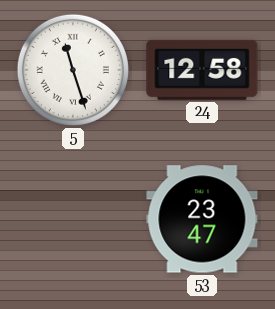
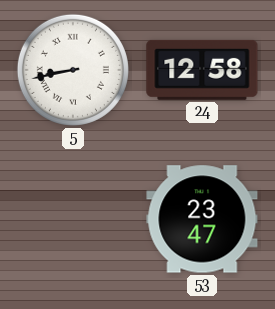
5: 11:27 -> 8:43 (73, 70)
